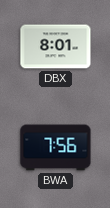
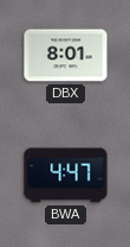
BWA: 7:56 -> 4:47 (66, 176)
